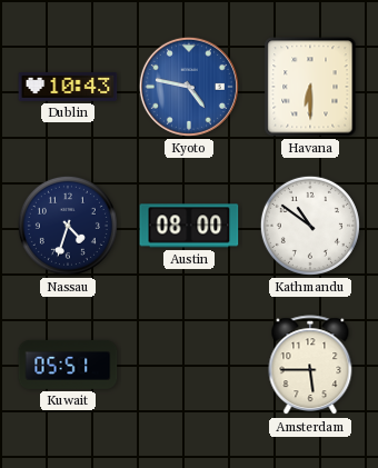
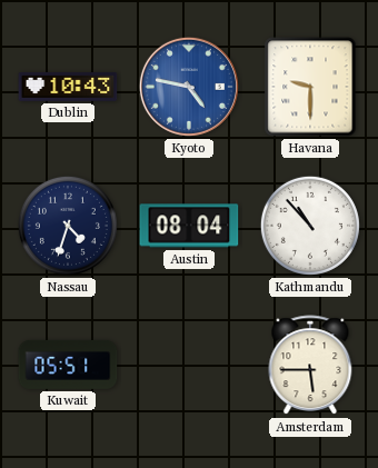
Havana: 6:30 -> 9:30 (310, 87)
Austin: 08:00 -> 08:04 (189, 226)
Kathmandu: 10:51 -> 10:53 (310, 226)
